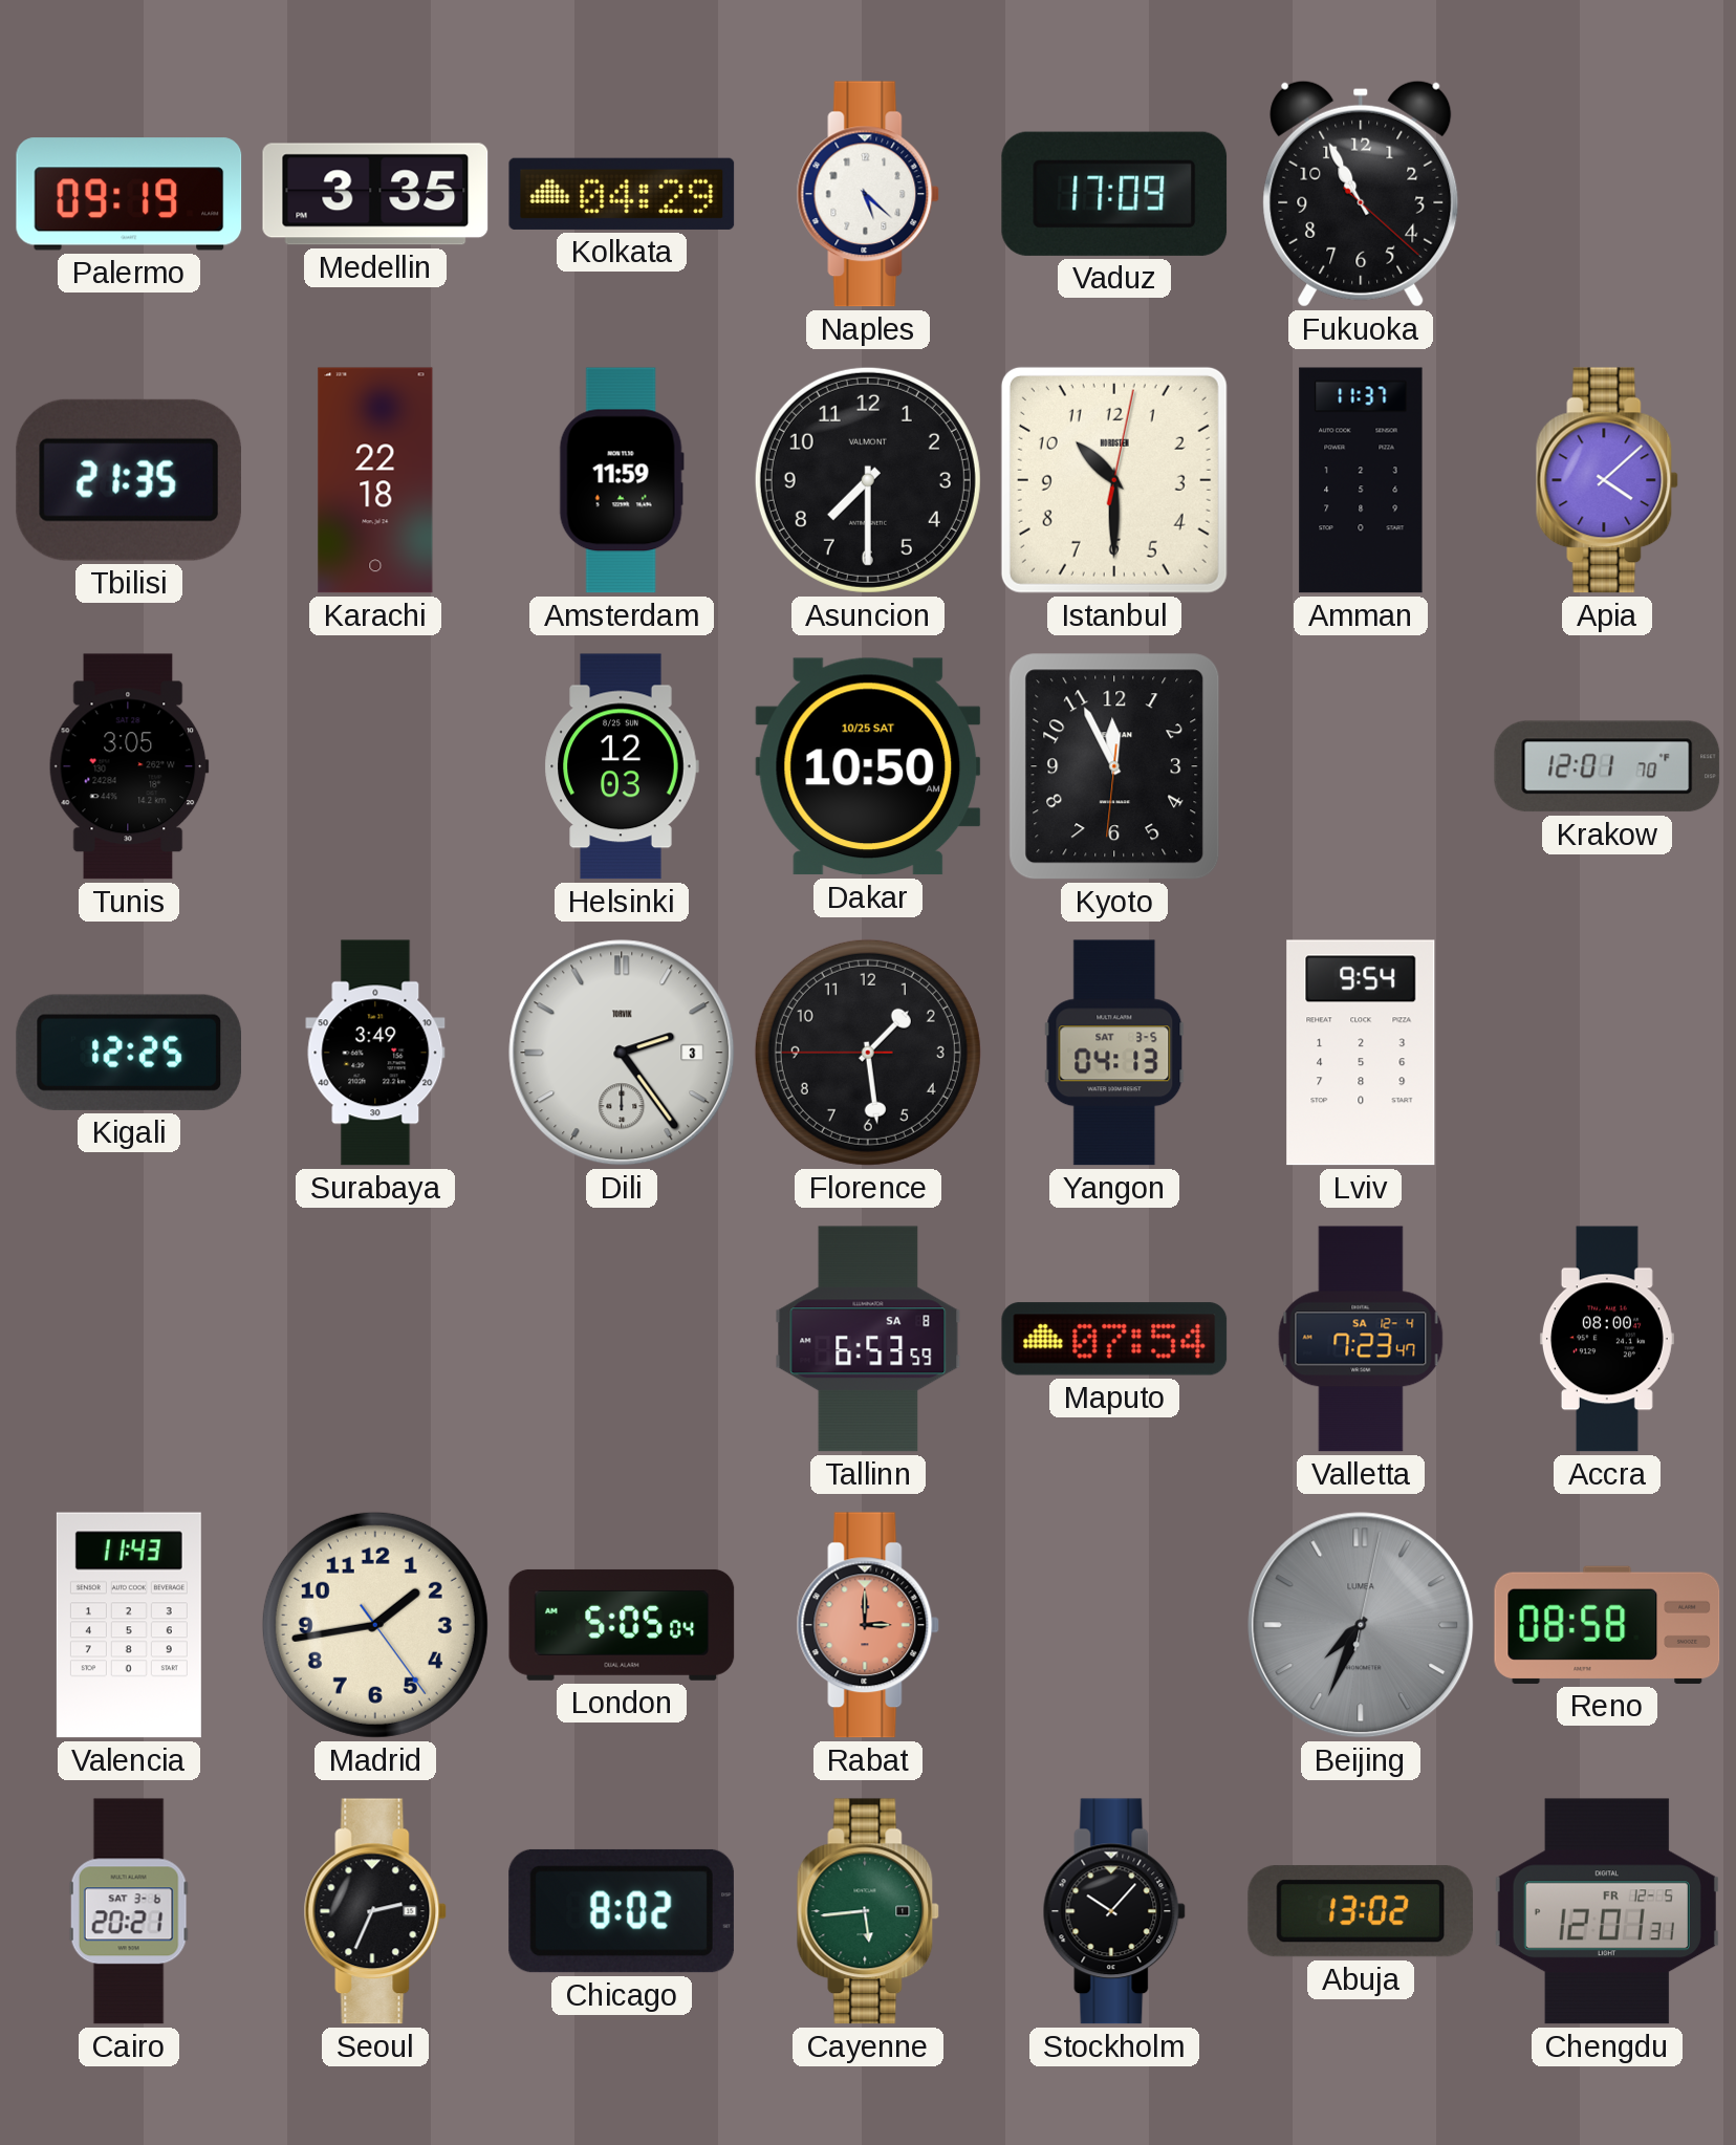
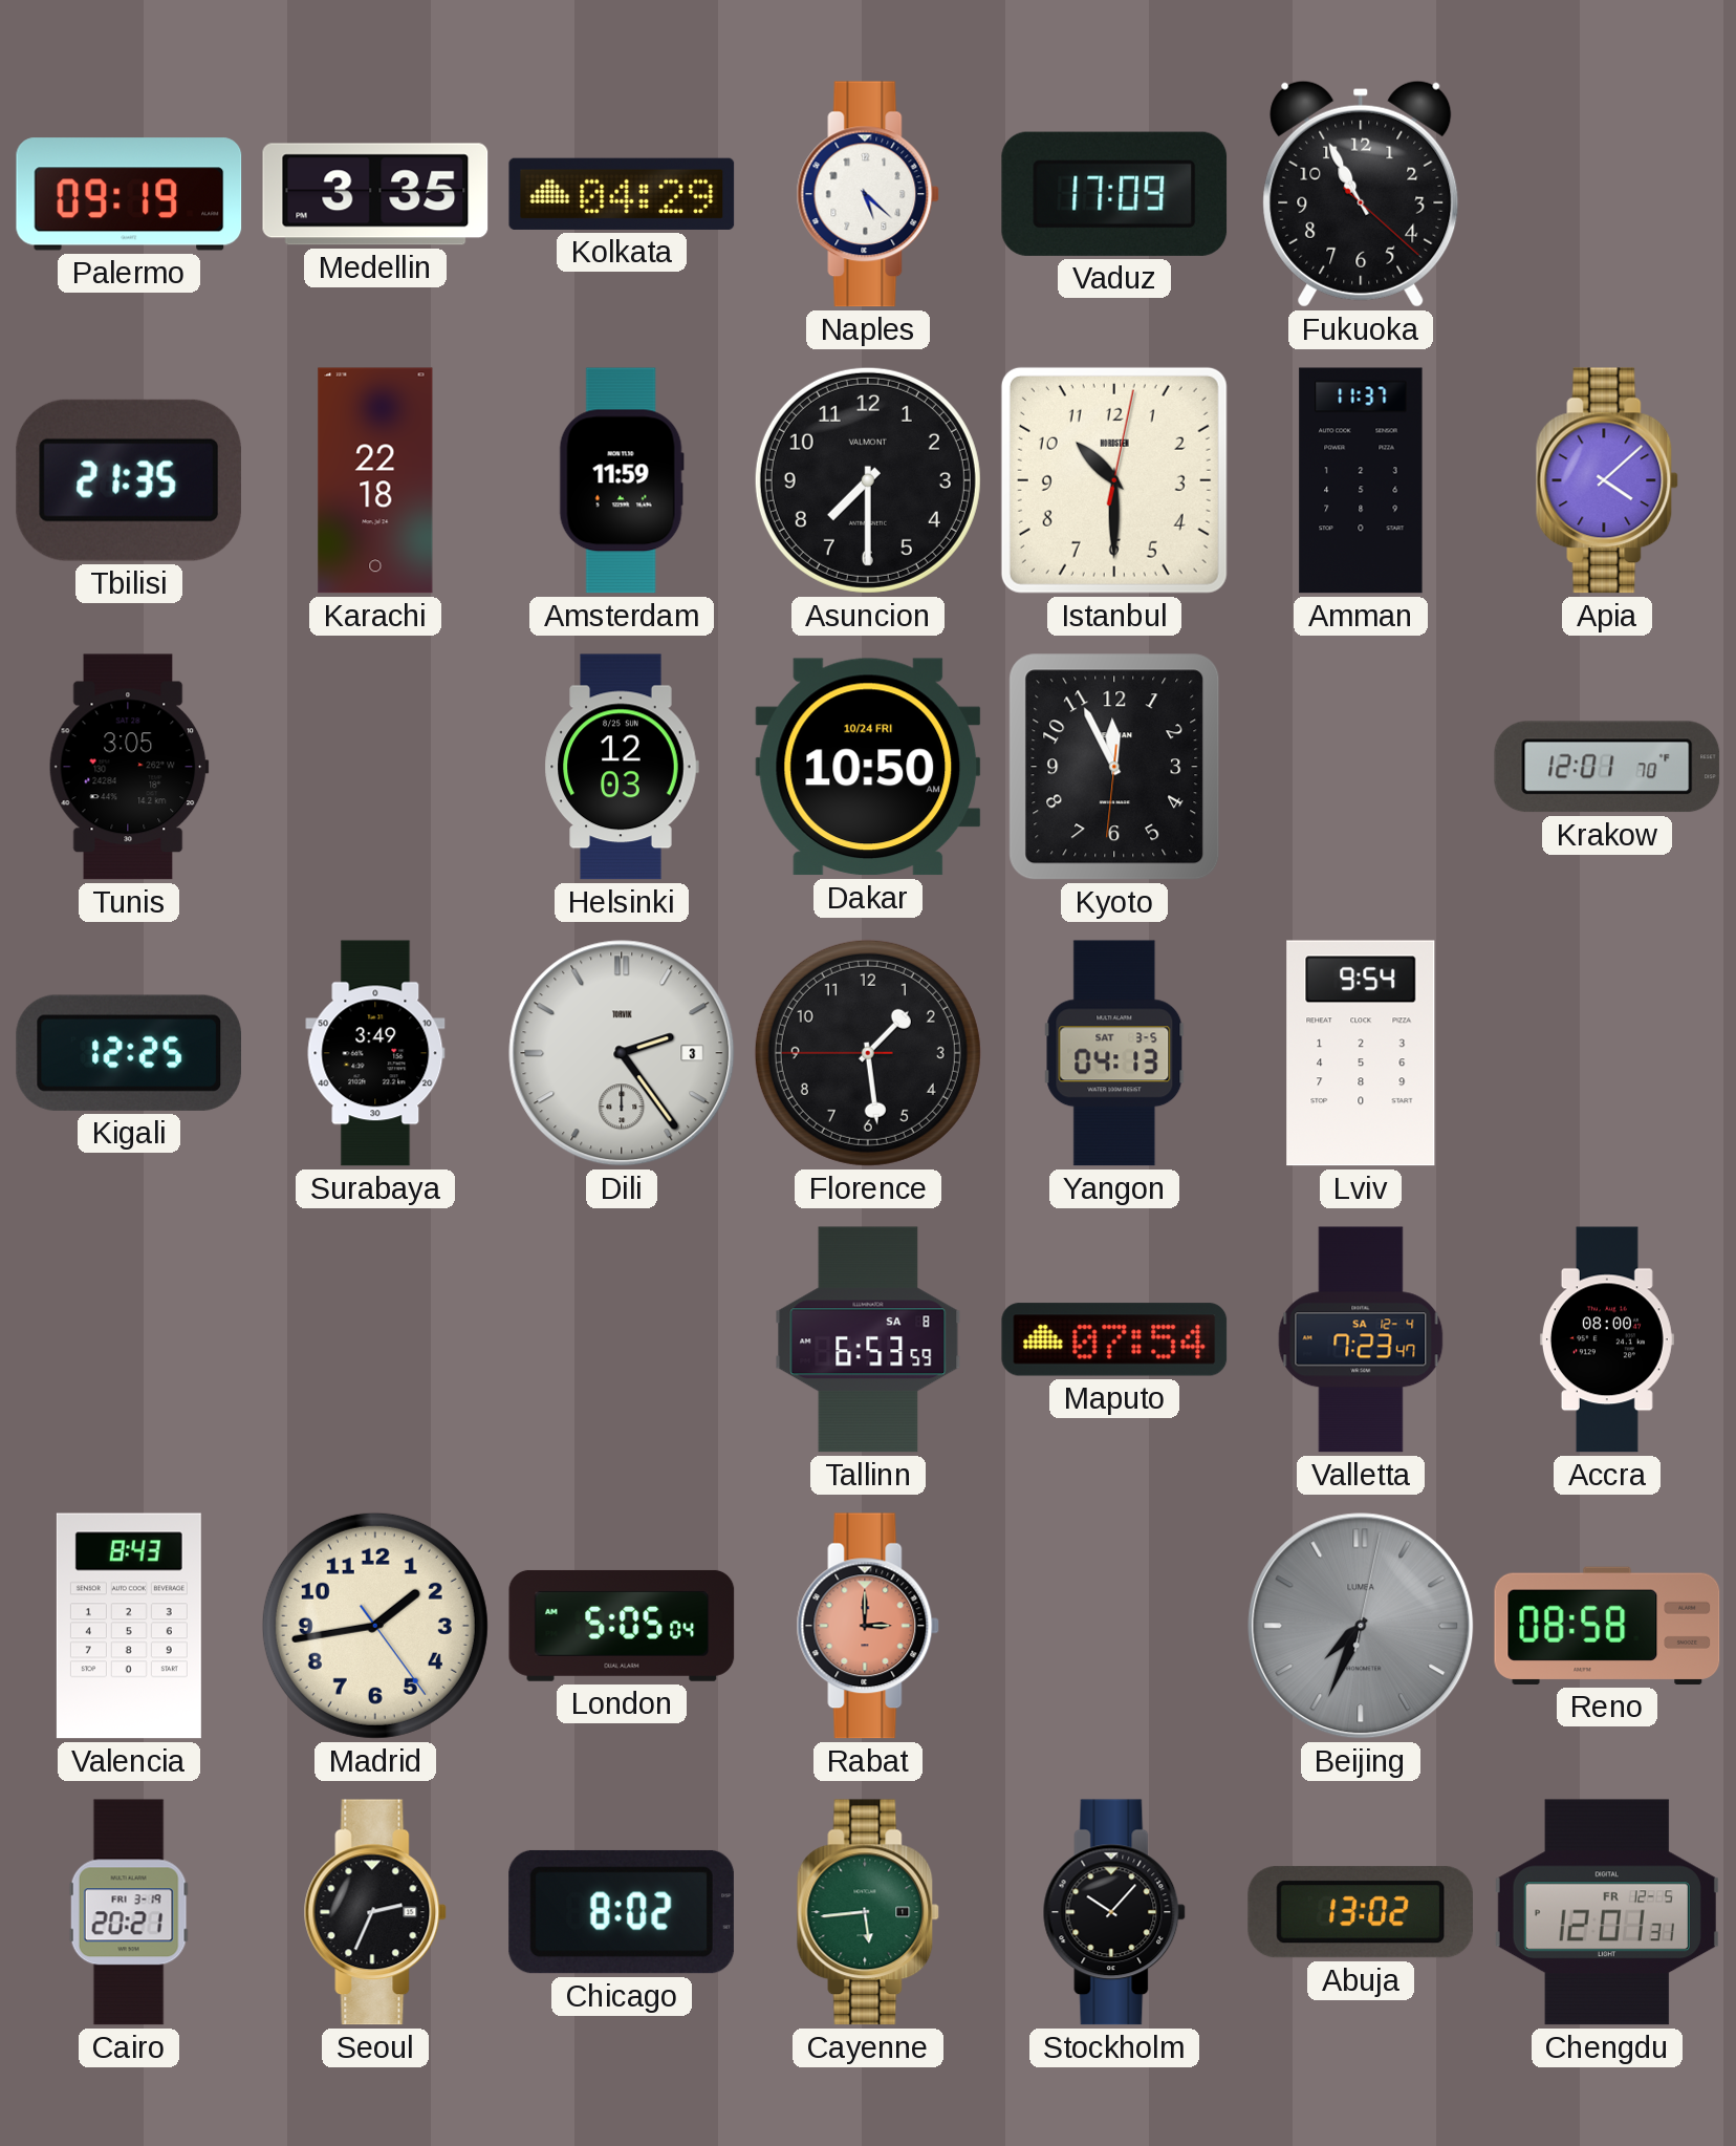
Dakar date: 10/25 SAT -> 10/24 FRI (868, 767)
Valencia: 11:43 -> 8:43 (129, 1626)
Cairo date: SAT 3-6 -> FRI 3-19 (129, 1912)
